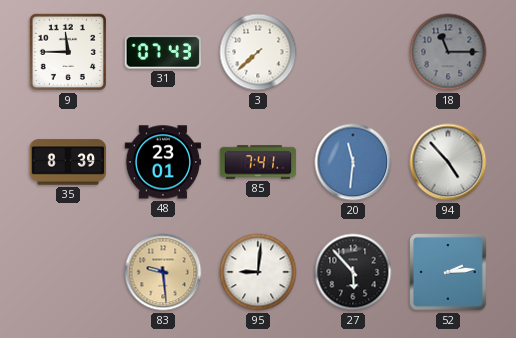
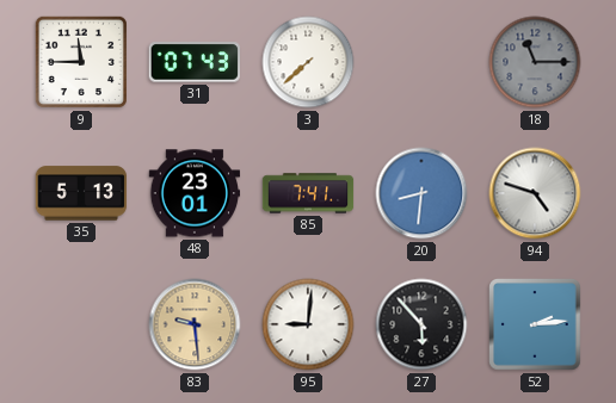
35: 8:39 -> 5:13 (81, 193)
20: 11:31 -> 8:31 (421, 193)
94: 4:53 -> 4:48 (535, 193)
